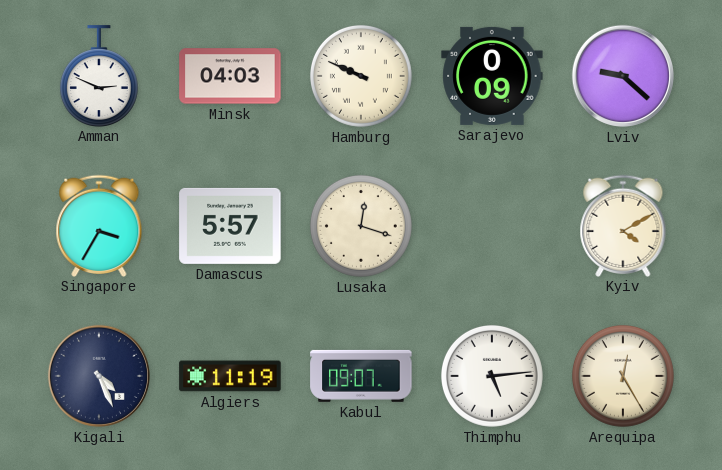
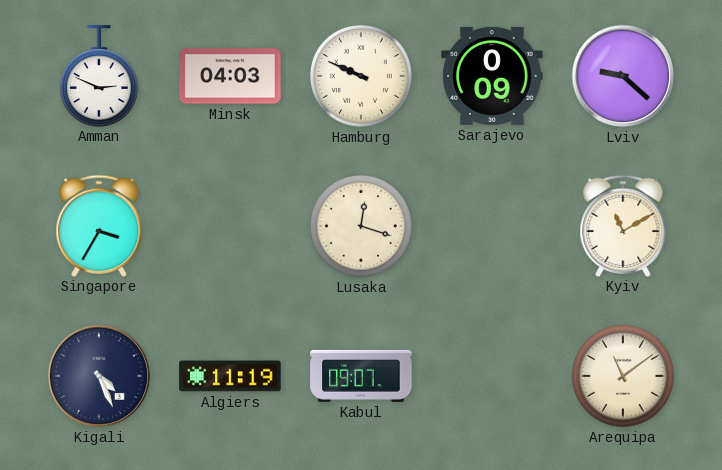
Damascus: 5:57 -> none (230, 226)
Kyiv: 4:10 -> 11:10 (623, 225)
Thimphu: 5:14 -> none (492, 376)
Arequipa: 12:25 -> 11:09 (623, 376)
